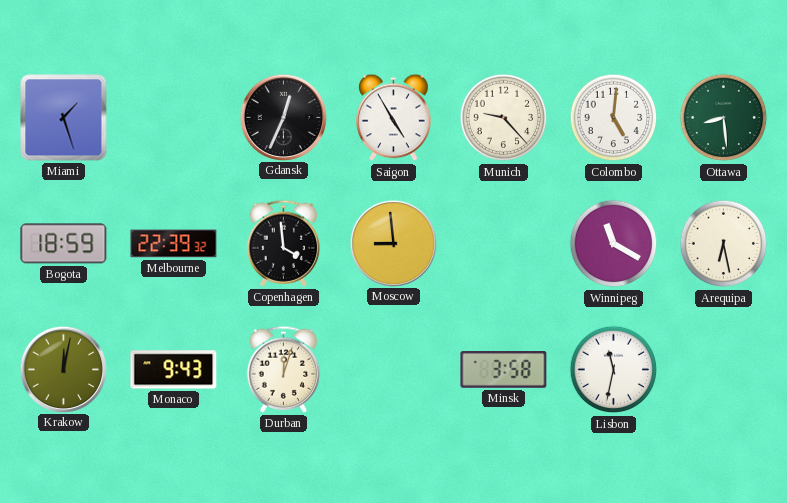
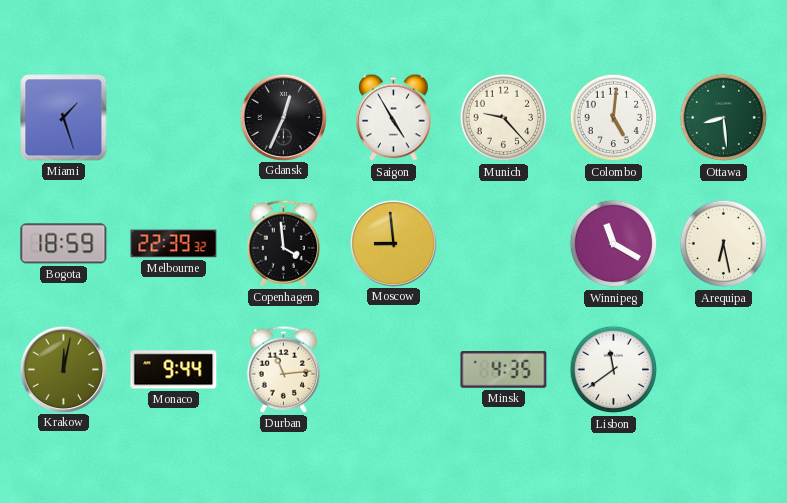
Monaco: 9:43 -> 9:44 (174, 370)
Durban: 12:03 -> 11:14 (284, 369)
Minsk: 3:58 -> 4:35 (504, 370)
Lisbon: 11:32 -> 11:39 (614, 370)
